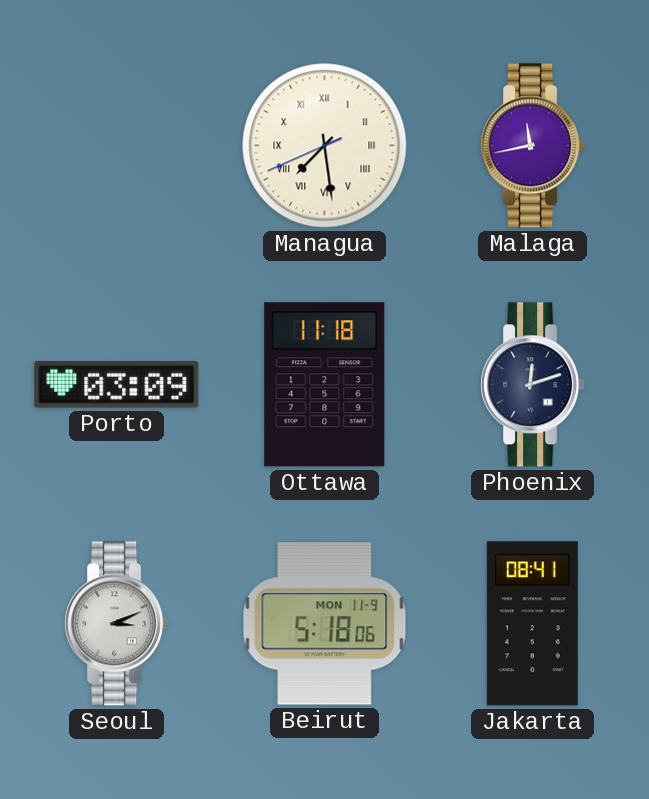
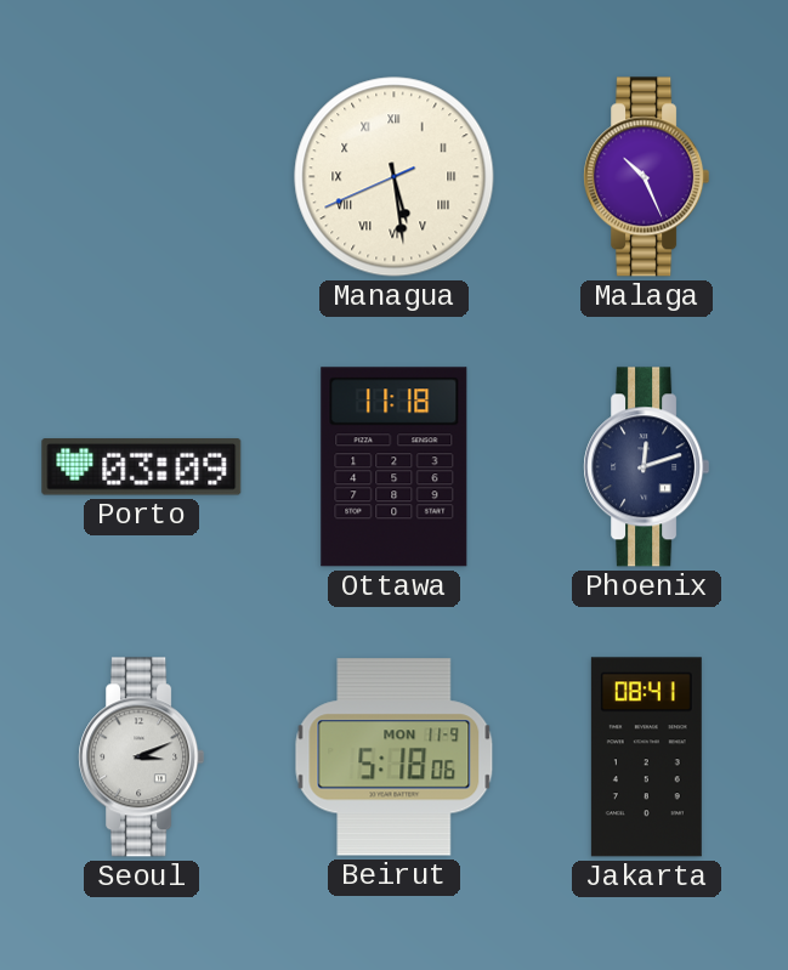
Managua: 7:28 -> 5:28 (395, 177)
Malaga: 11:43 -> 10:26 (647, 177)
